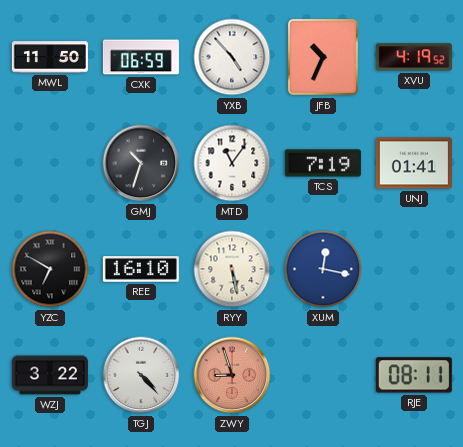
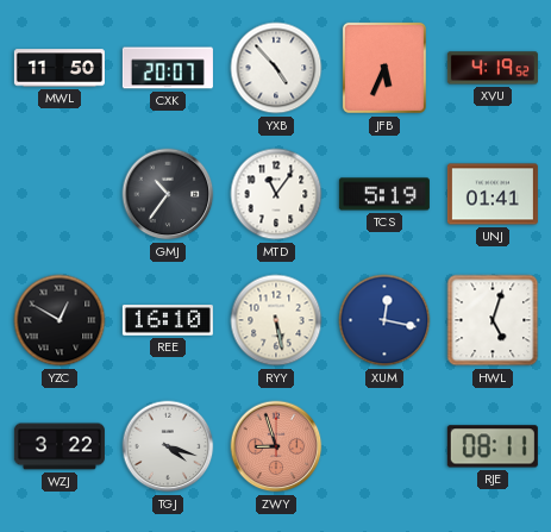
CXK: 06:59 -> 20:07 (168, 68)
JFB: 10:34 -> 5:34 (384, 68)
GMJ: 10:33 -> 10:36 (168, 194)
TCS: 7:19 -> 5:19 (384, 194)
YZC: 6:50 -> 12:50 (60, 320)
HWL: none -> 5:03 (493, 320)
TGJ: 4:23 -> 4:18 (168, 446)
